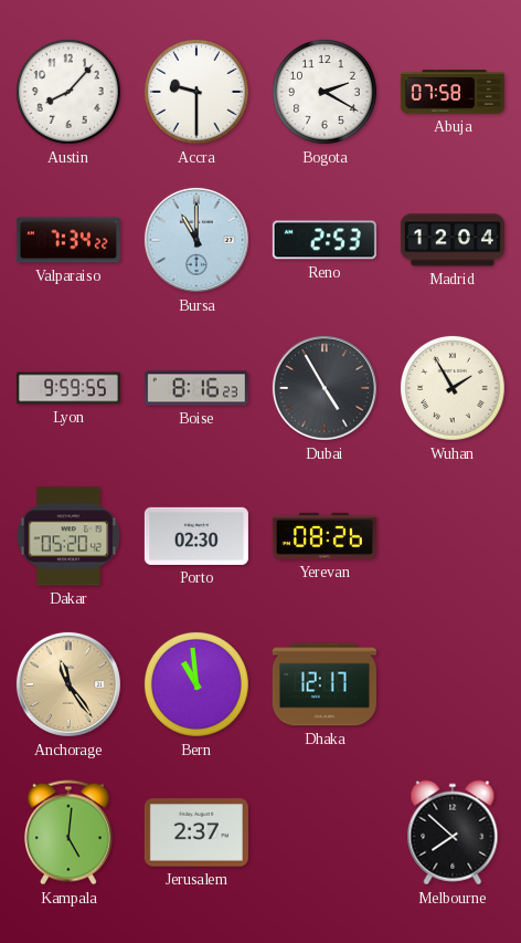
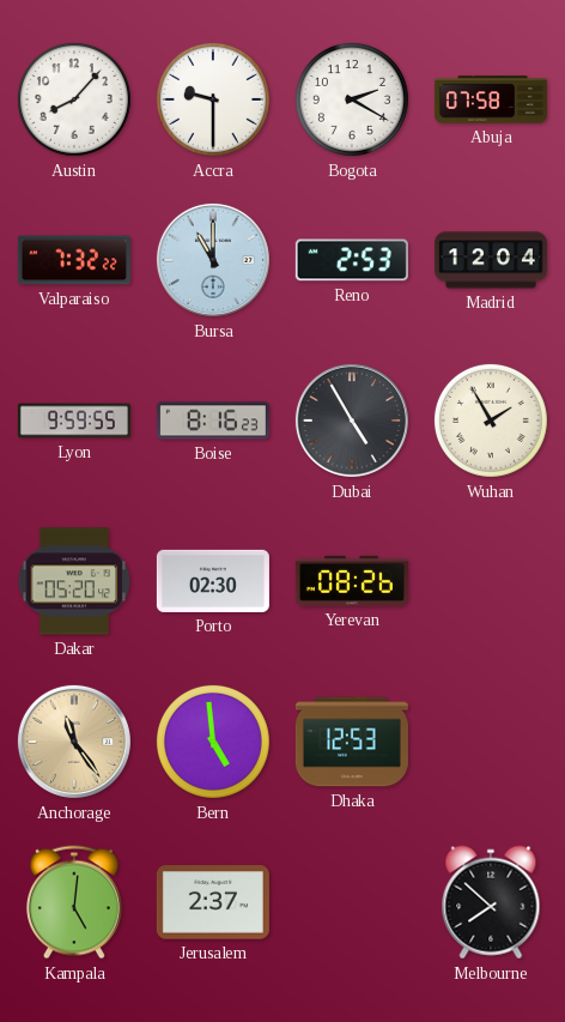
Valparaiso: 7:34 -> 7:32 (74, 260)
Bern: 10:59 -> 4:59 (213, 742)
Dhaka: 12:17 -> 12:53 (352, 742)
